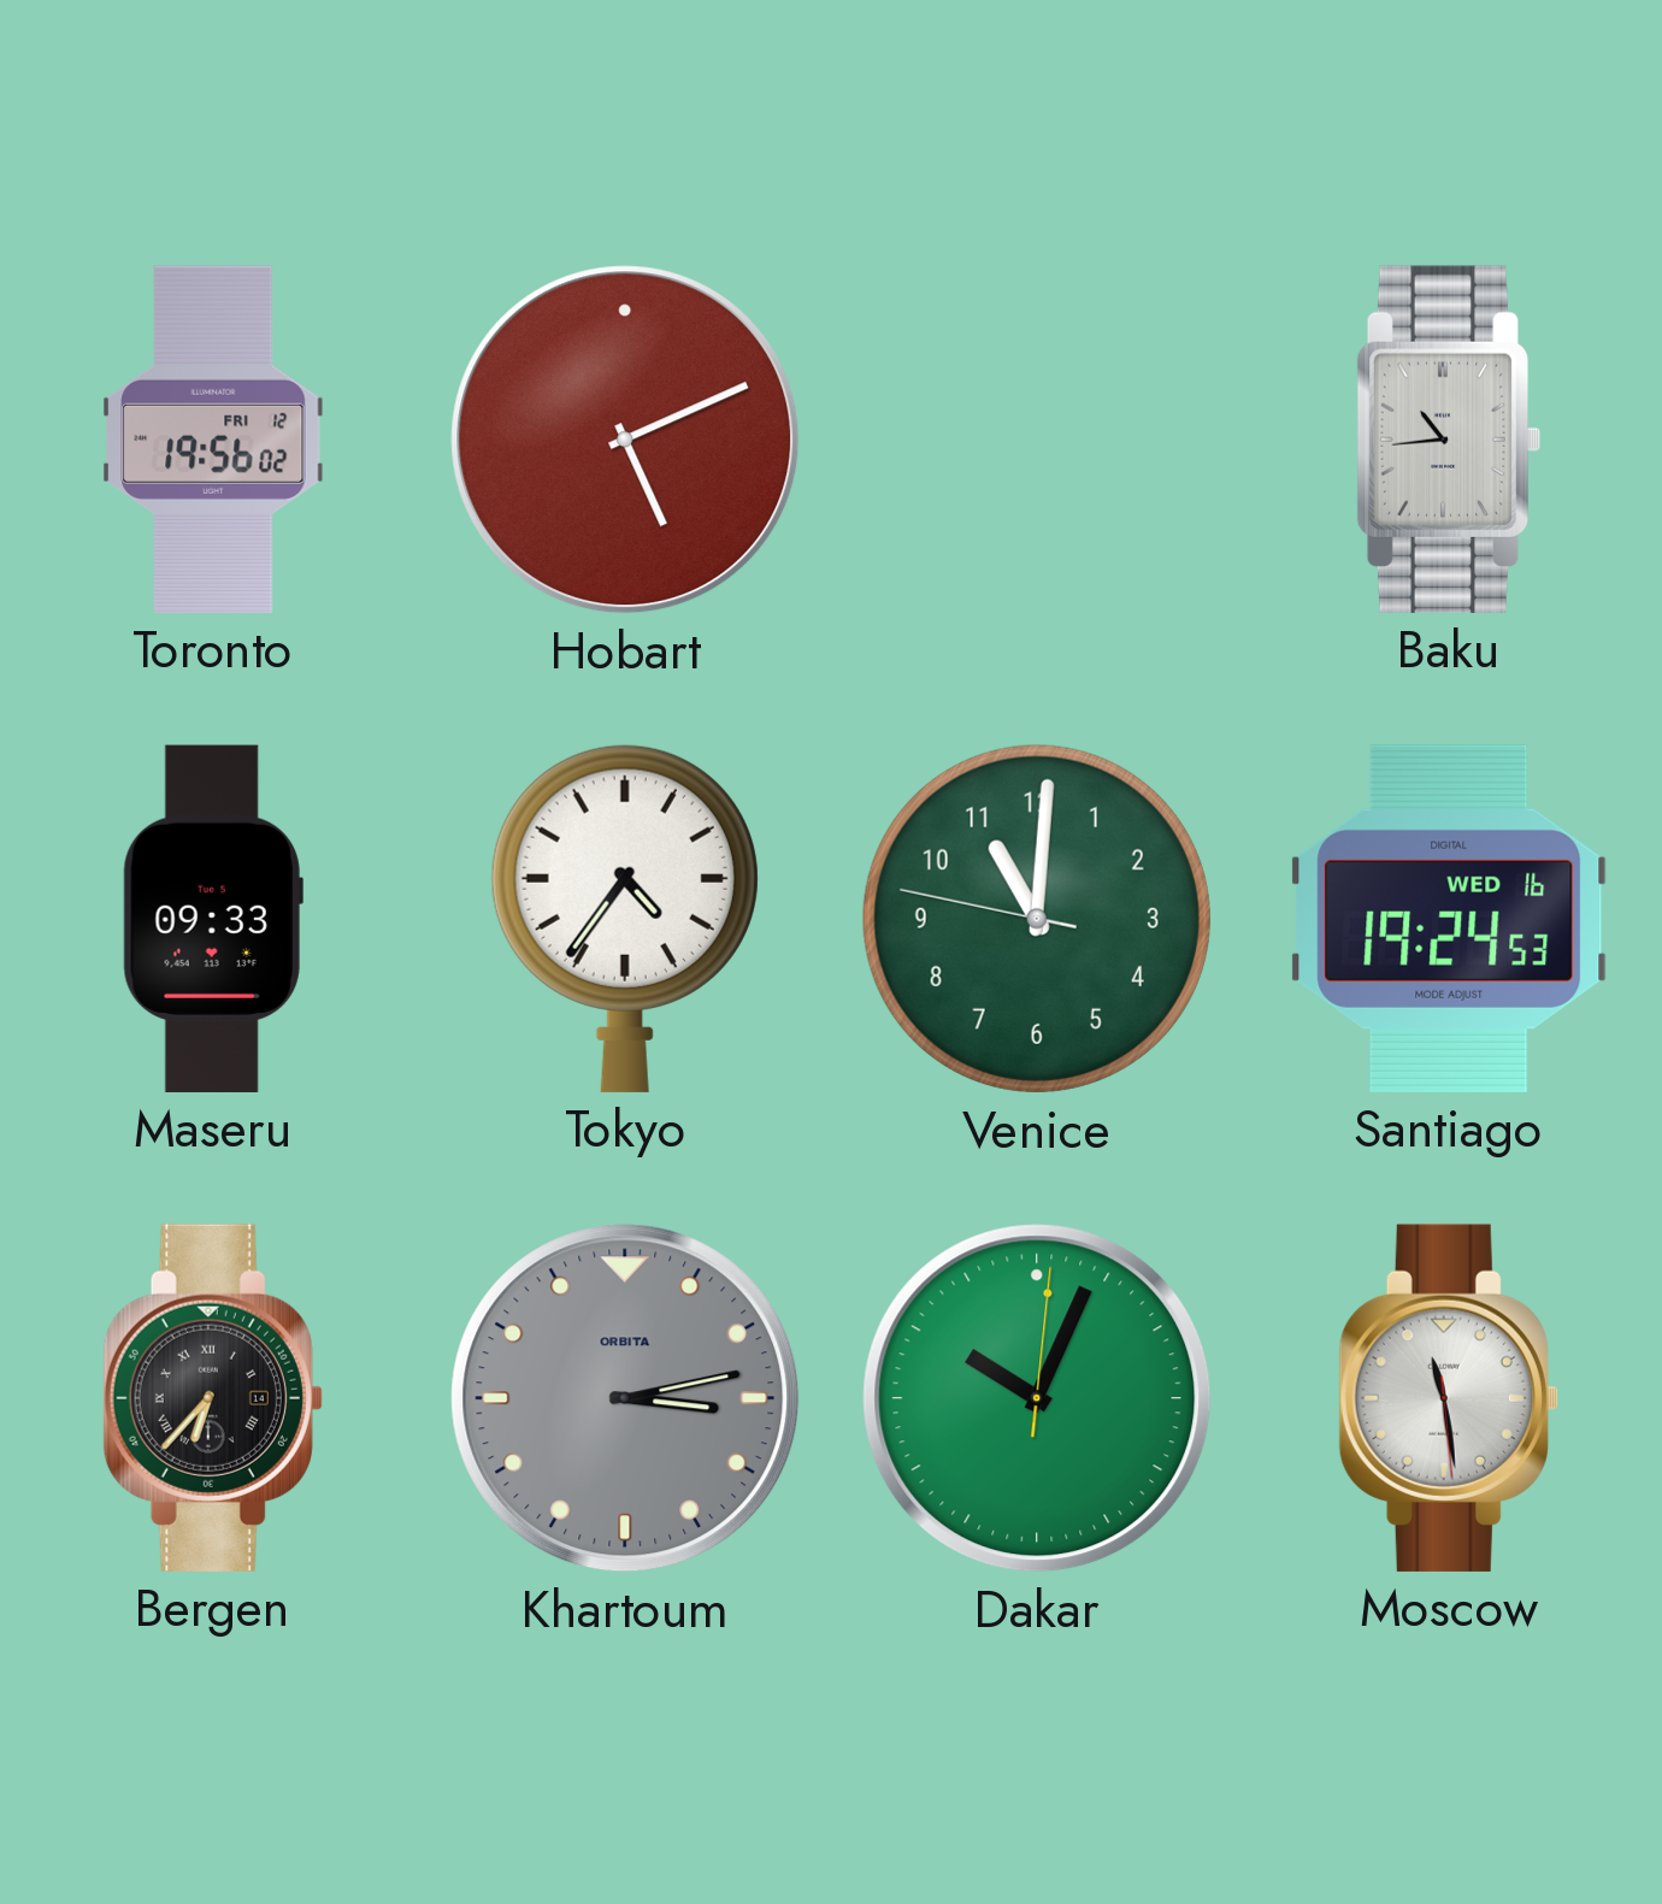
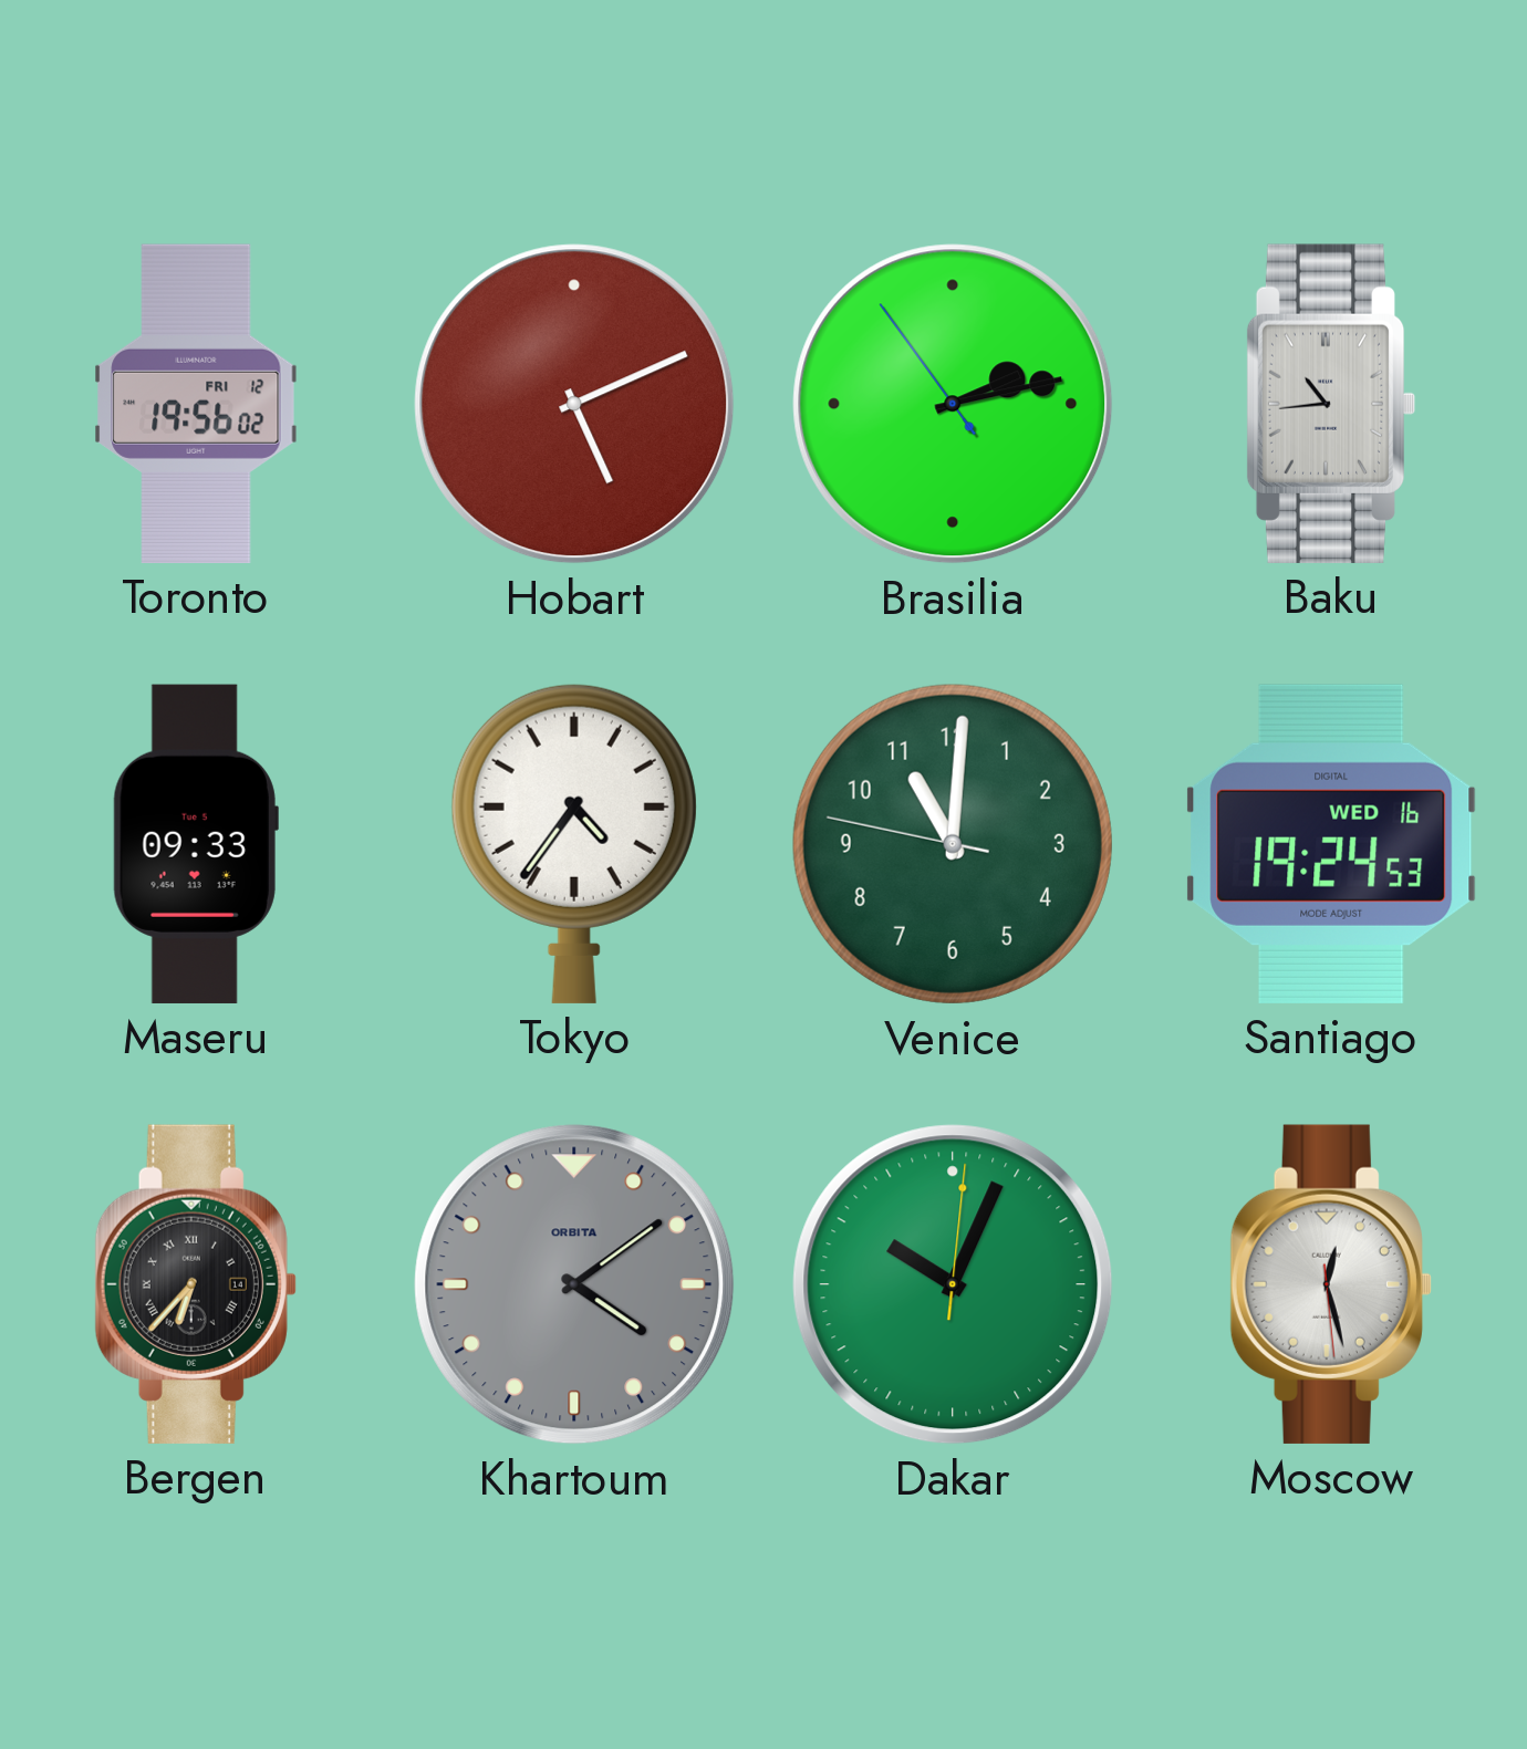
Brasilia: none -> 2:12 (953, 404)
Khartoum: 3:13 -> 4:09 (574, 1284)
Moscow: 11:28 -> 12:27 (1331, 1284)
